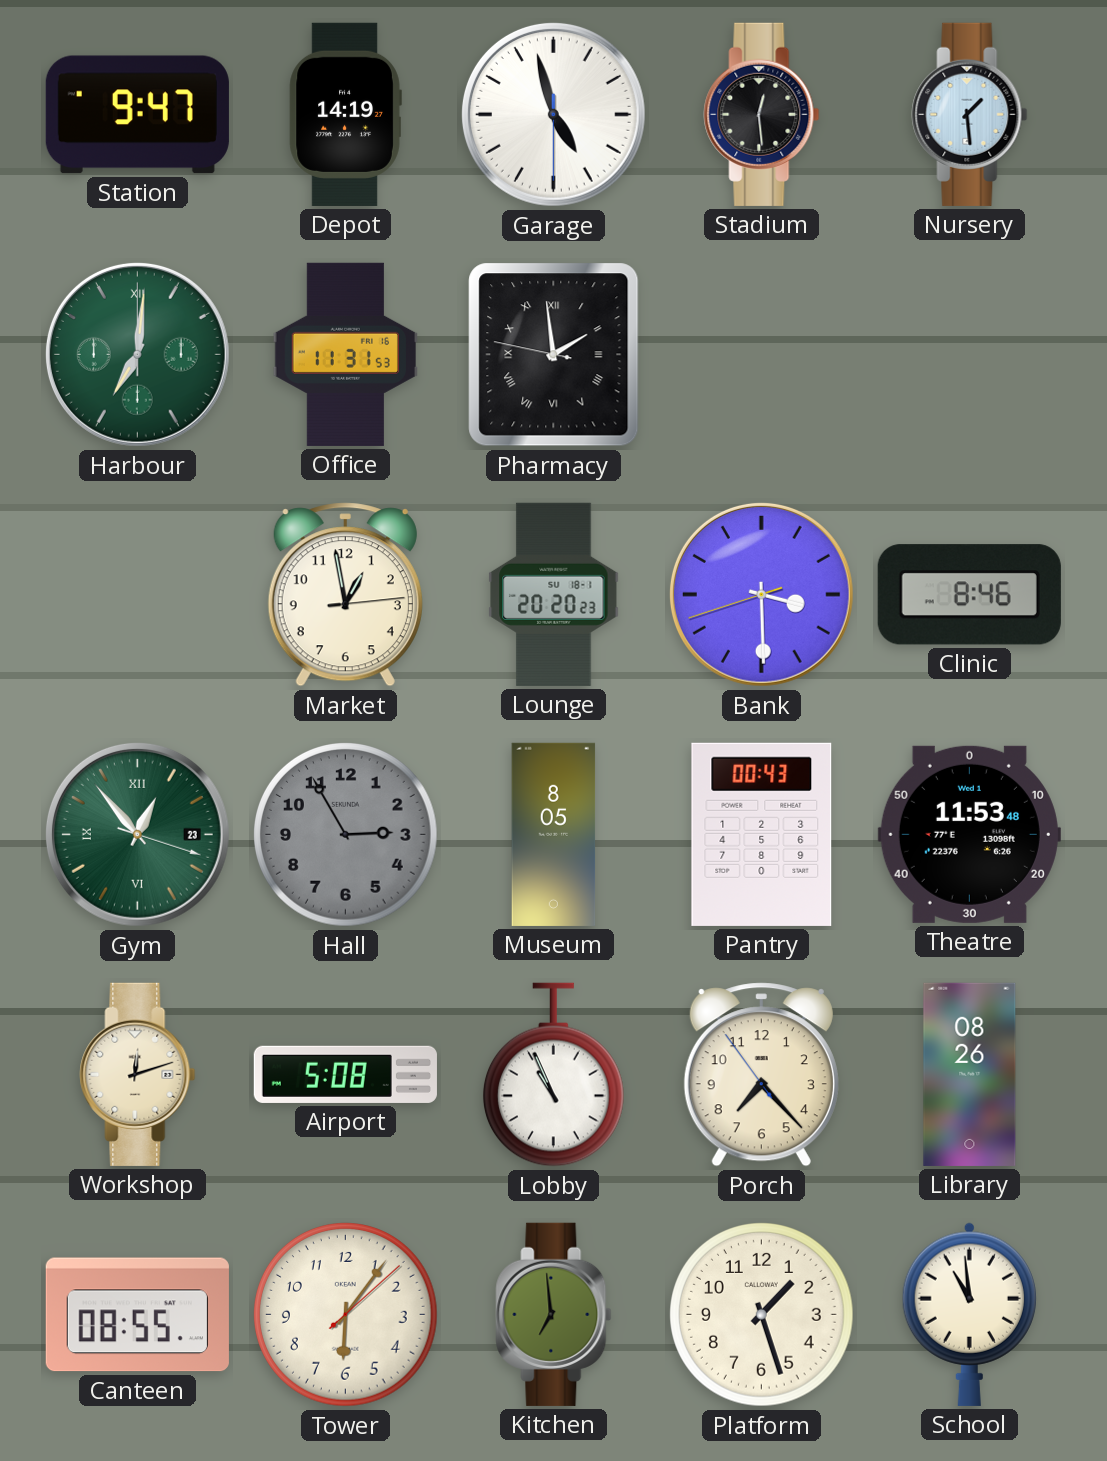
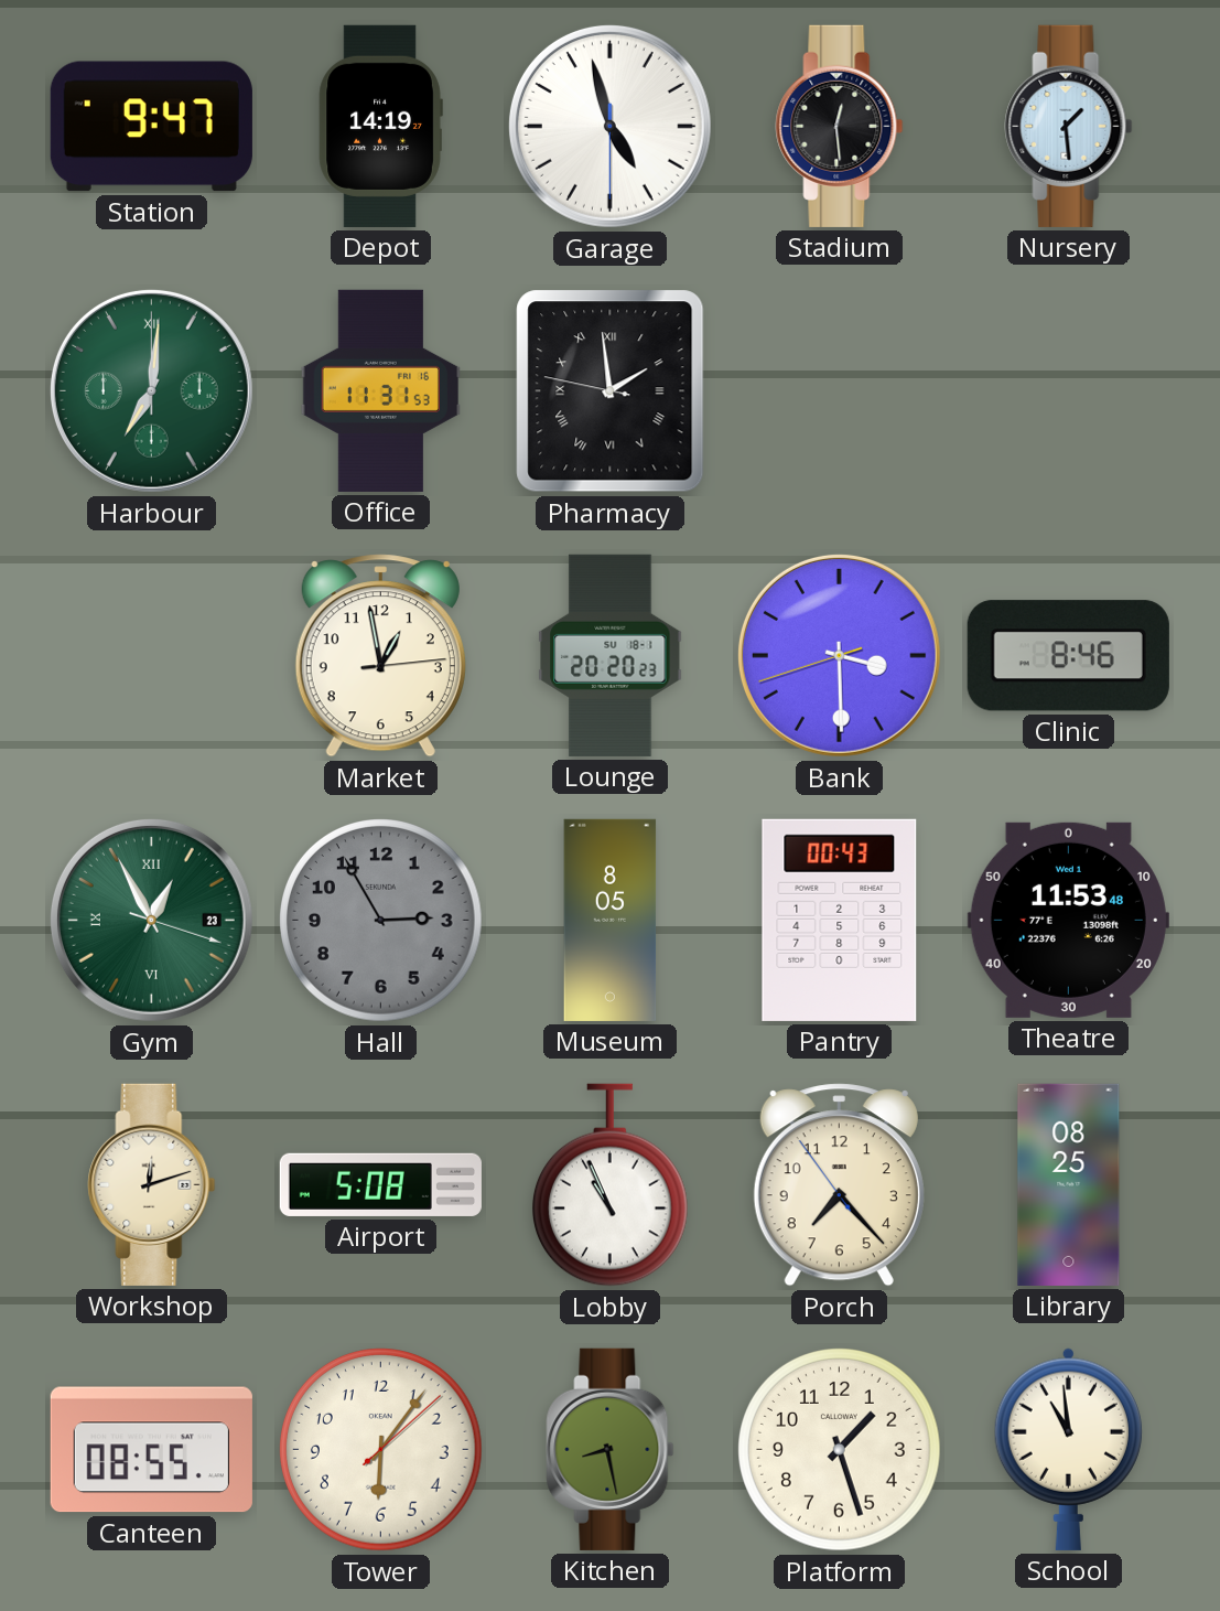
Gym: 12:53 -> 12:55 (151, 920)
Library: 08:26 -> 08:25 (1069, 1184)
Kitchen: 6:59 -> 8:28 (611, 1449)
